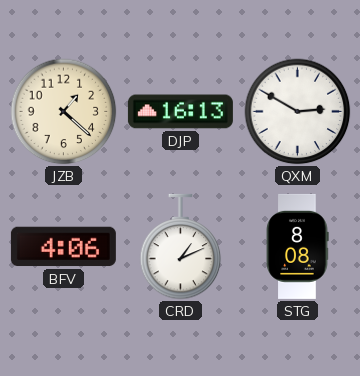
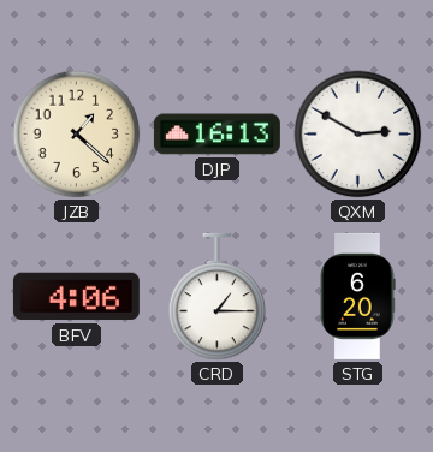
CRD: 1:11 -> 1:15 (218, 297)
STG: 8:08 -> 6:20 (357, 296)
